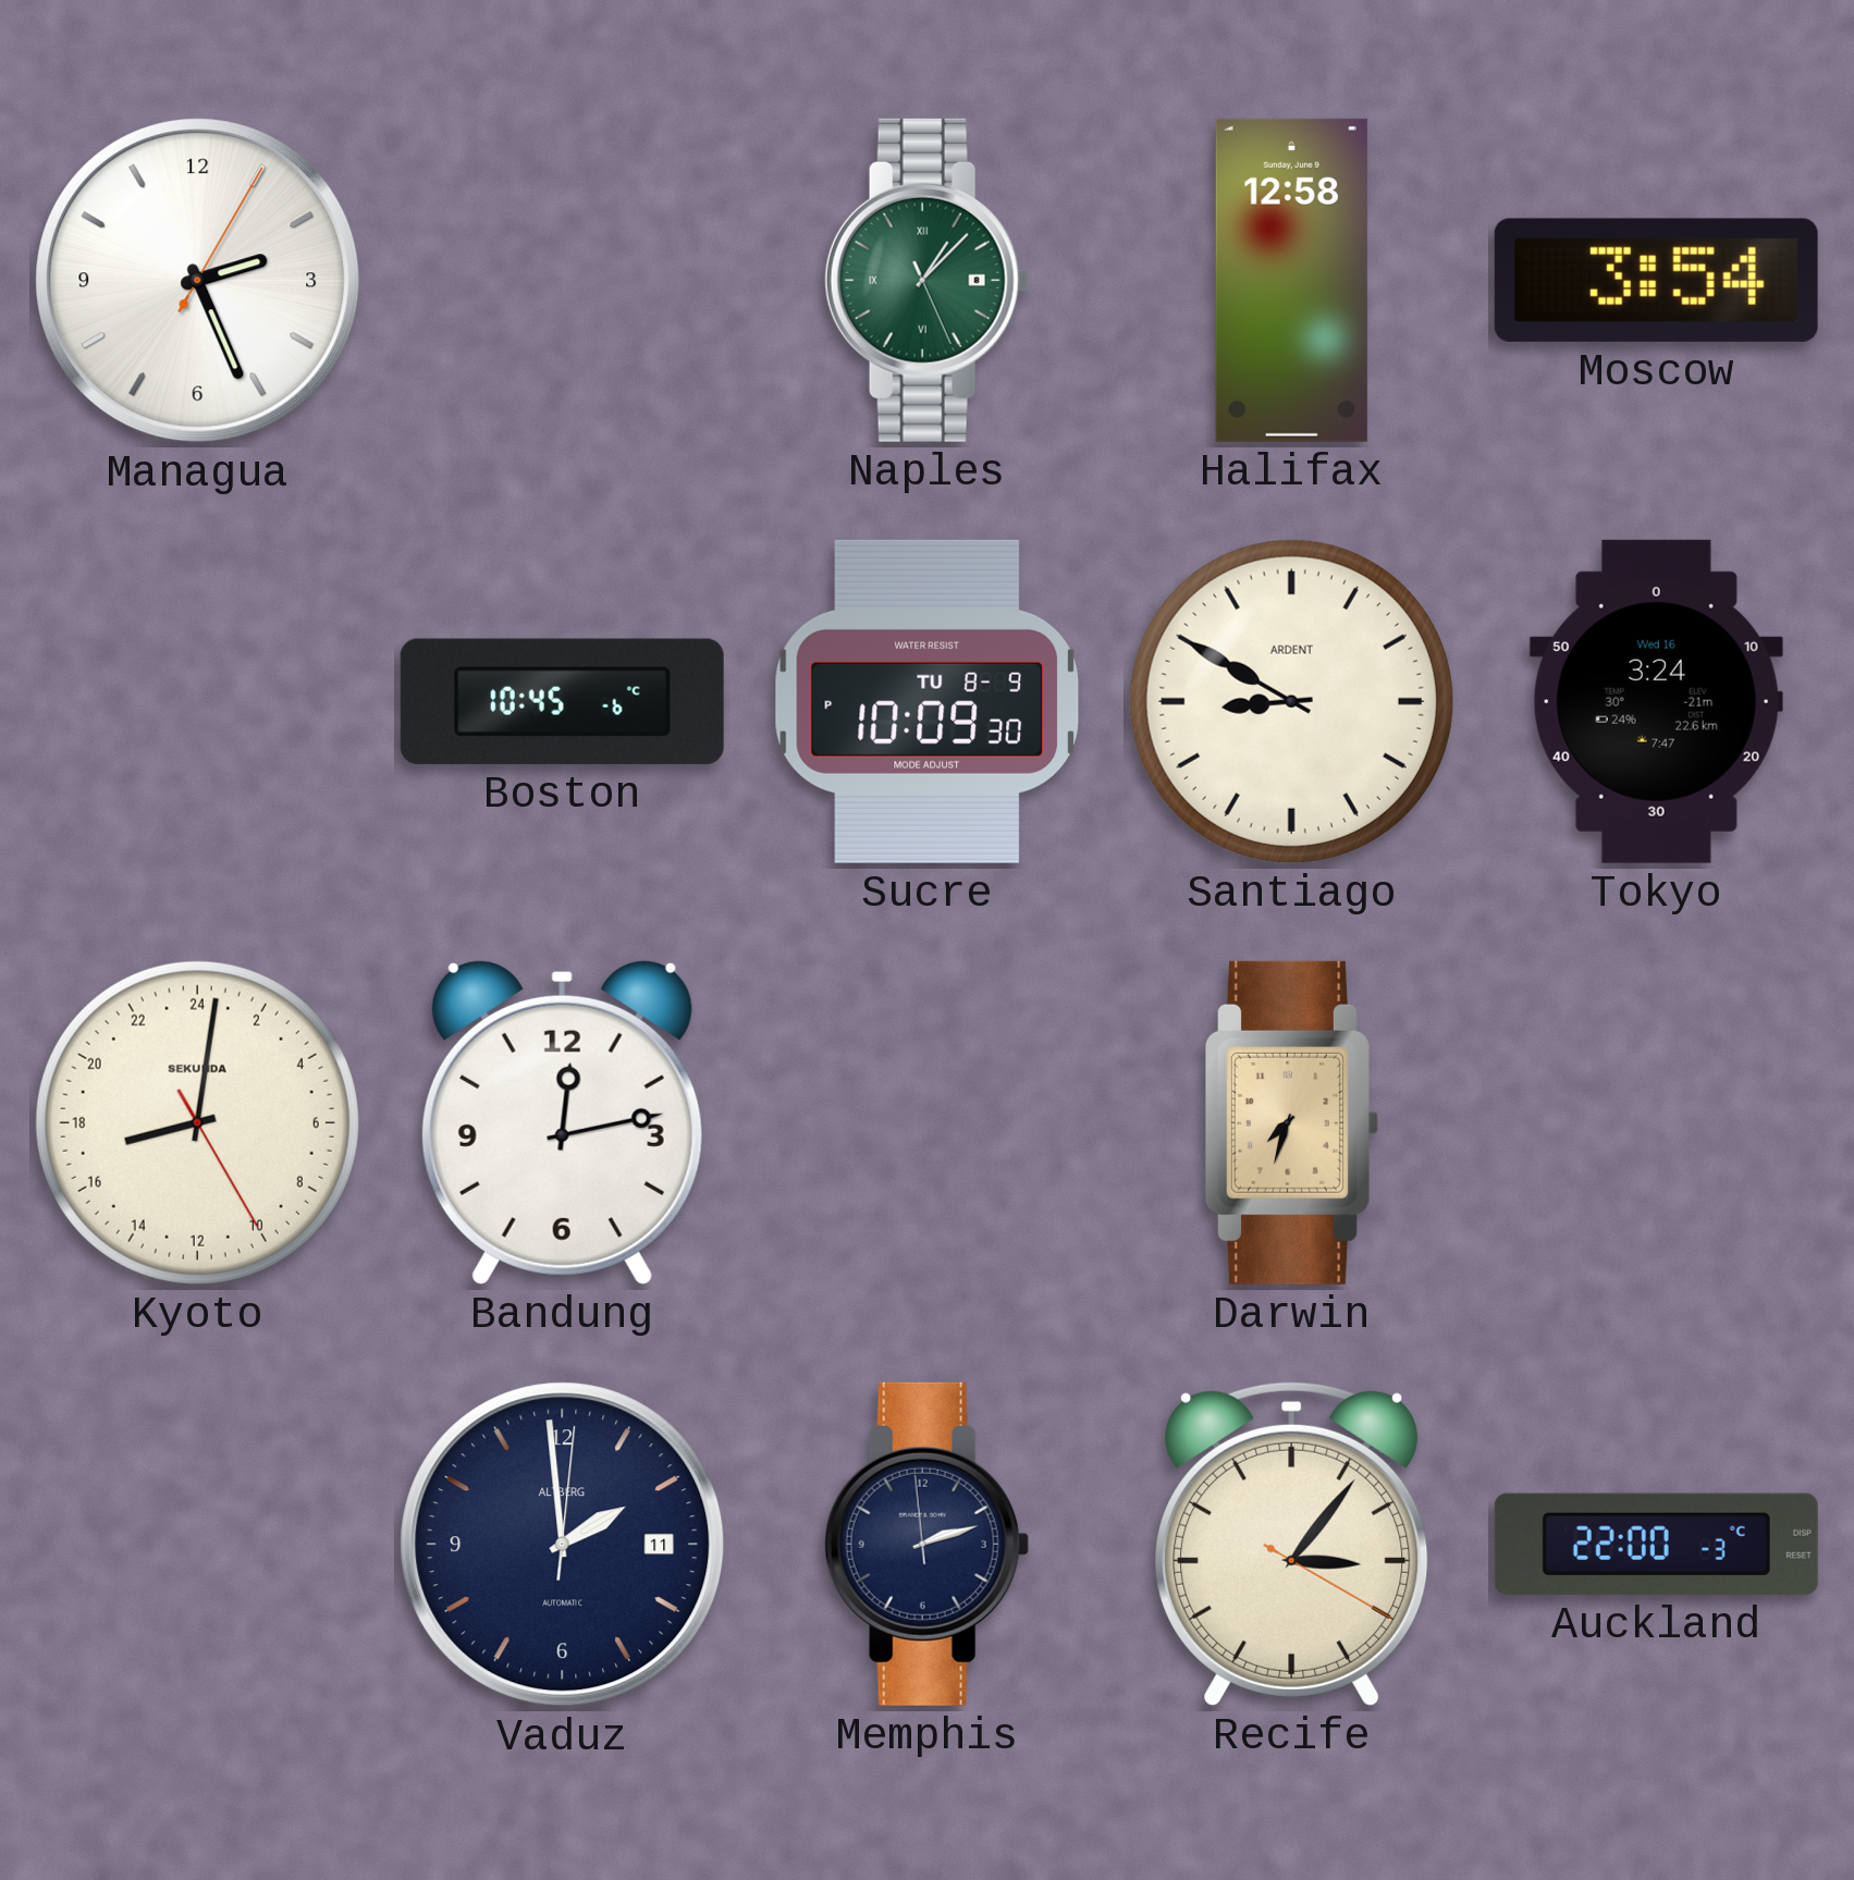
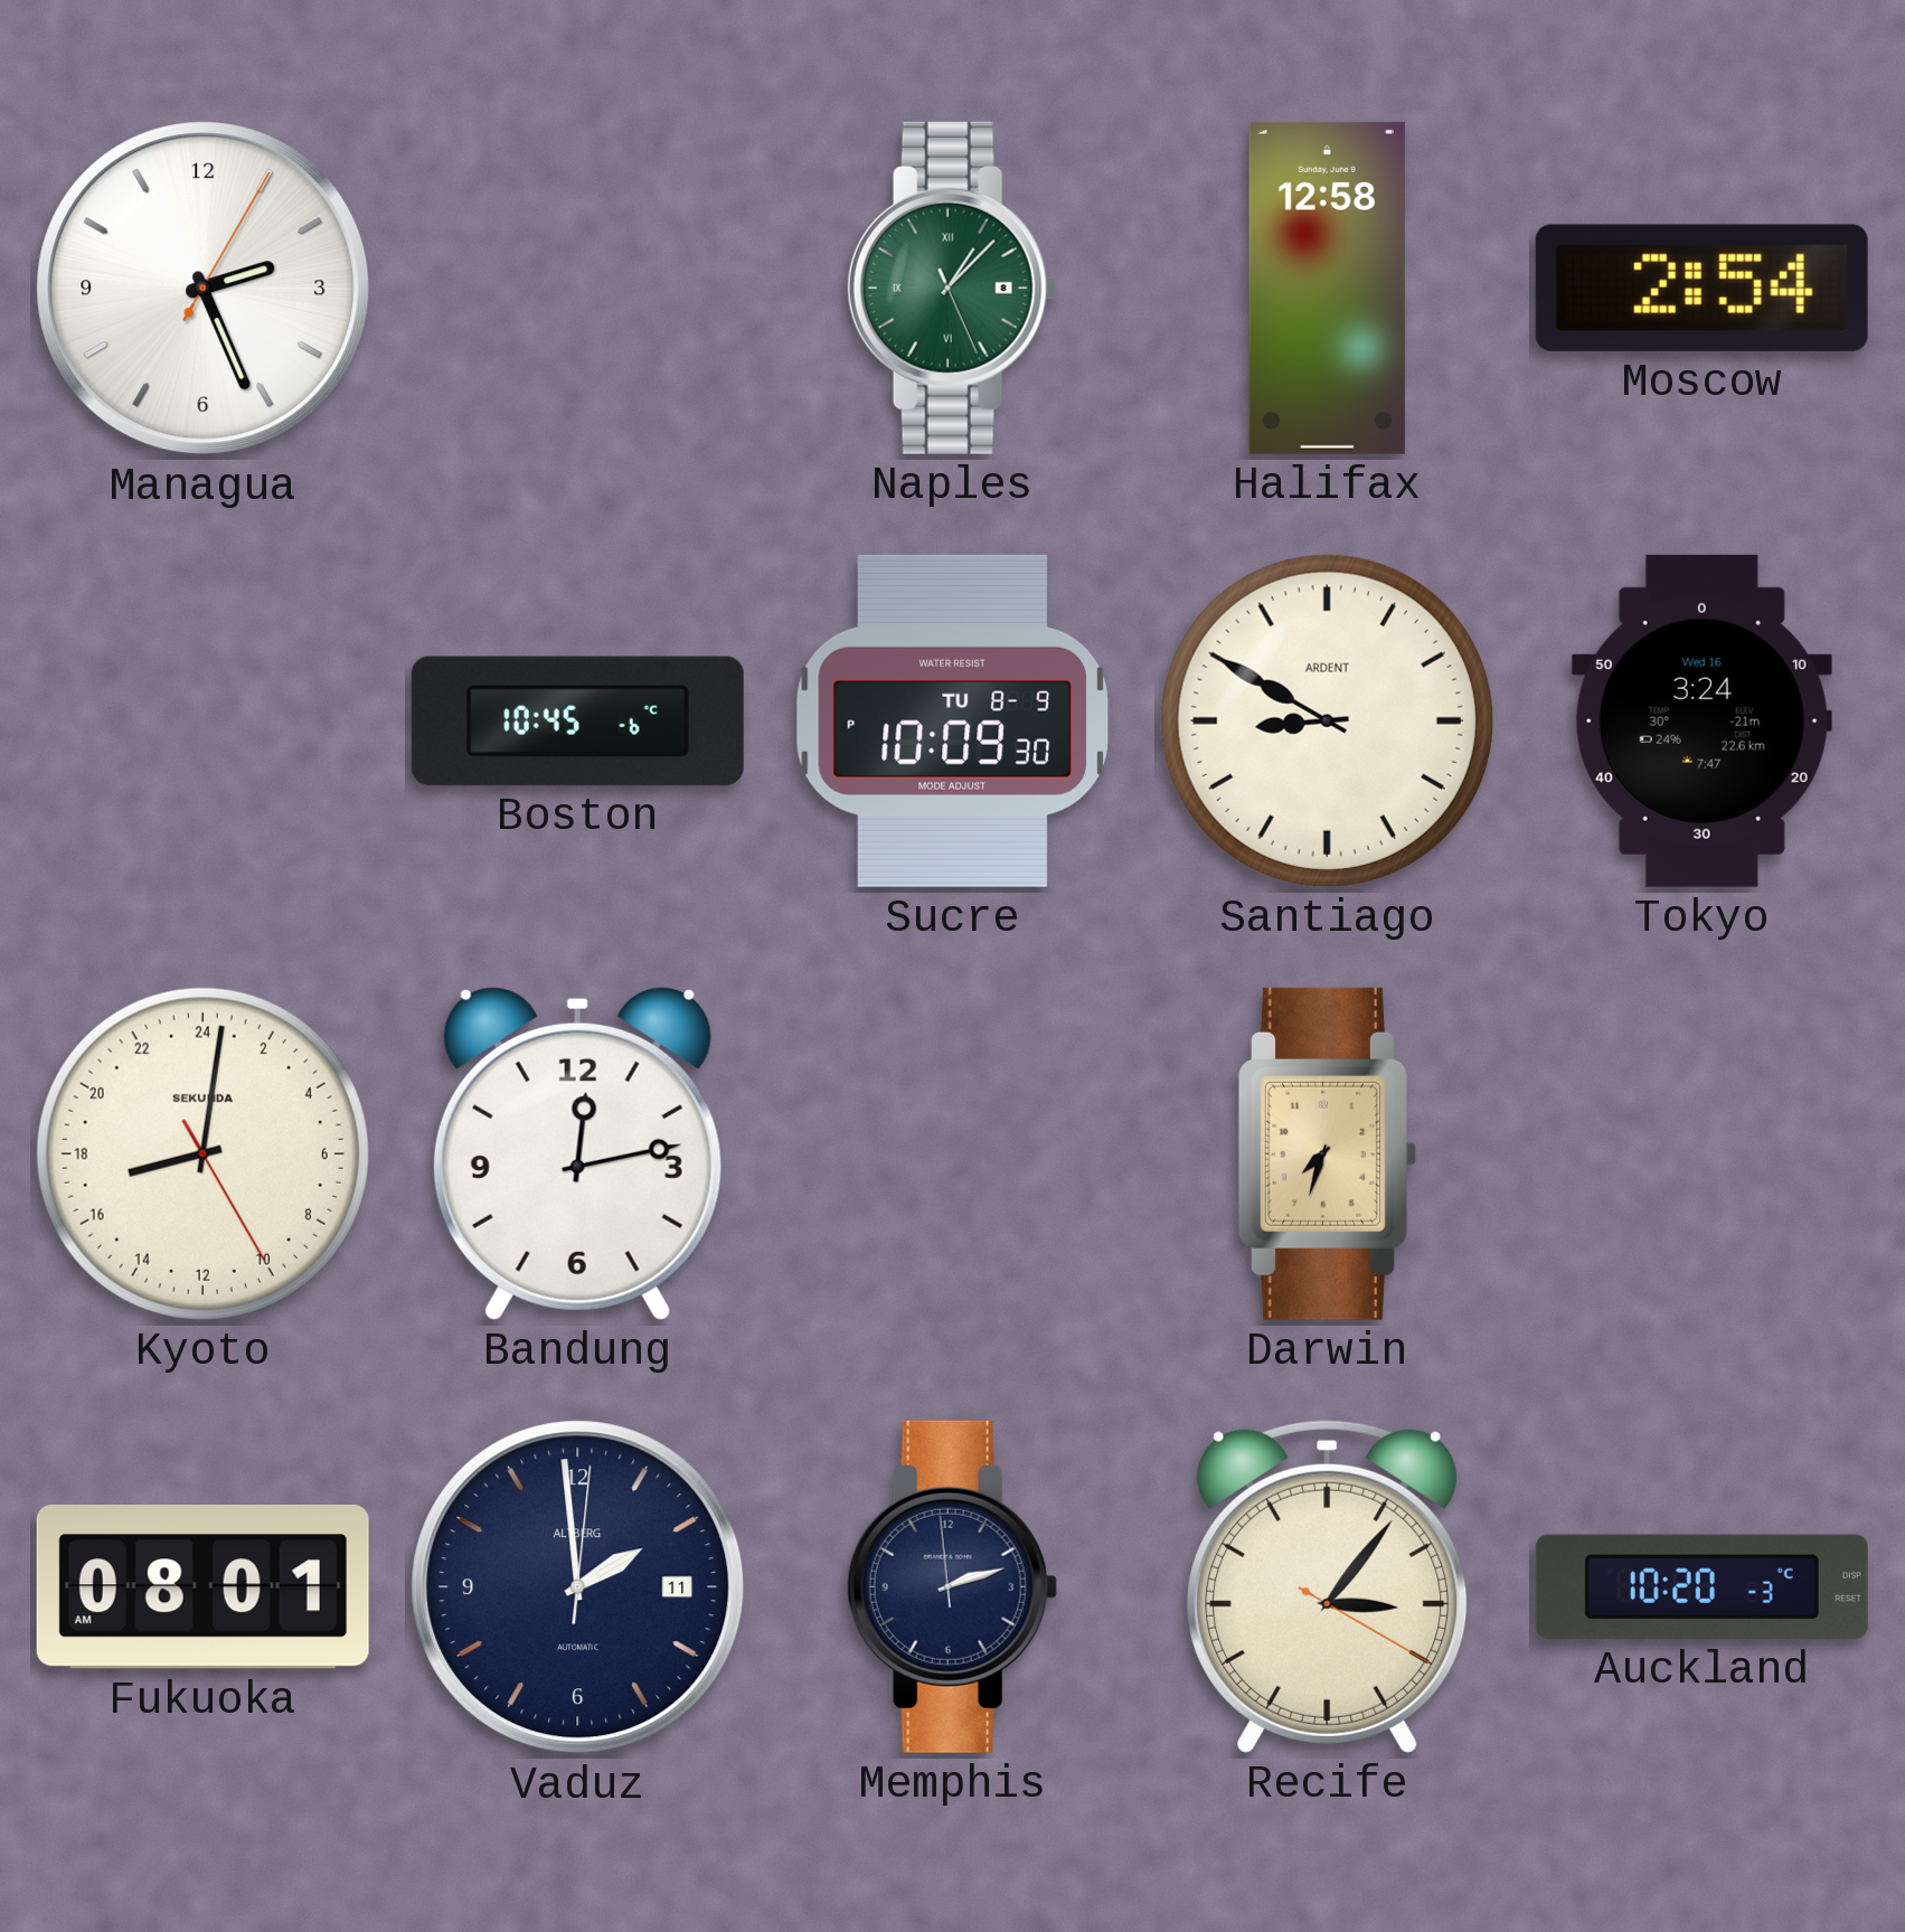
Moscow: 3:54 -> 2:54 (1701, 288)
Fukuoka: none -> 08:01 (202, 1586)
Auckland: 22:00 -> 10:20 (1701, 1586)
